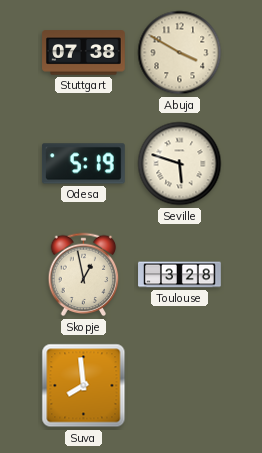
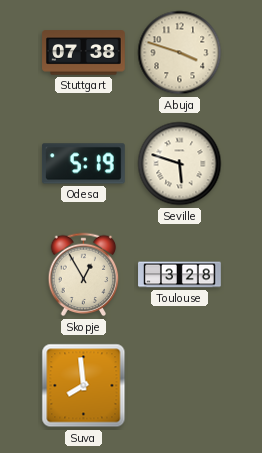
Abuja: 3:50 -> 3:48 (180, 53)
Skopje: 12:58 -> 12:55 (84, 275)
